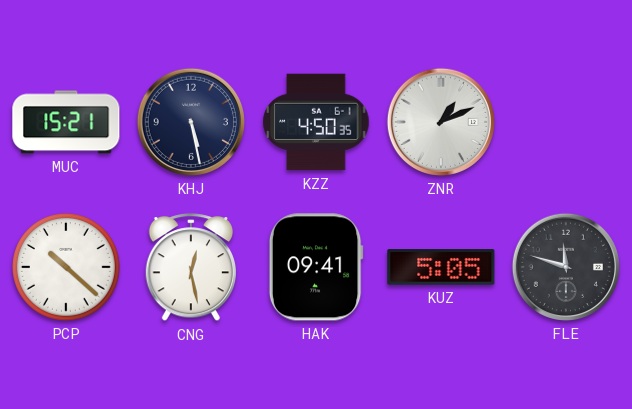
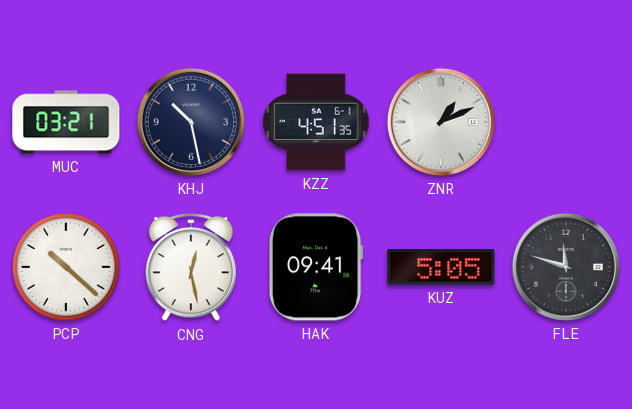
MUC: 15:21 -> 03:21 (66, 122)
KHJ: 5:28 -> 10:28 (191, 122)
KZZ: 4:50 -> 4:51 (316, 122)
